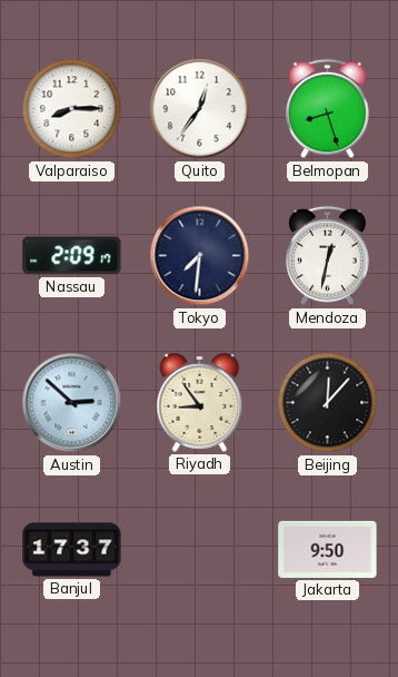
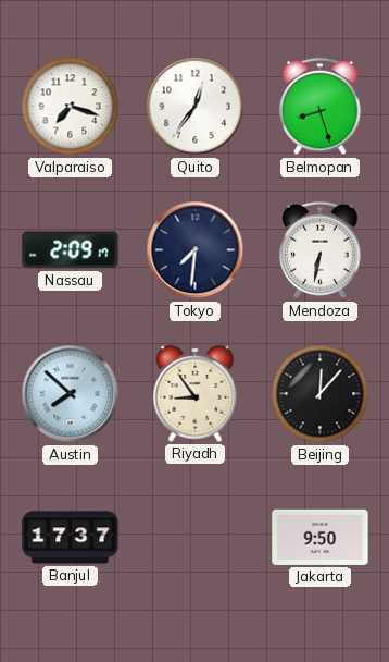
Valparaiso: 8:15 -> 7:18 (71, 107)
Mendoza: 12:32 -> 6:32 (321, 250)
Austin: 2:52 -> 7:52 (71, 394)
